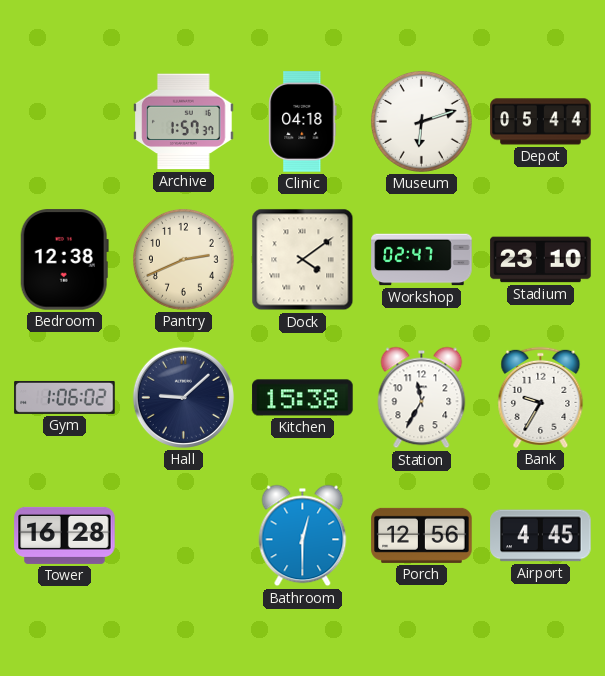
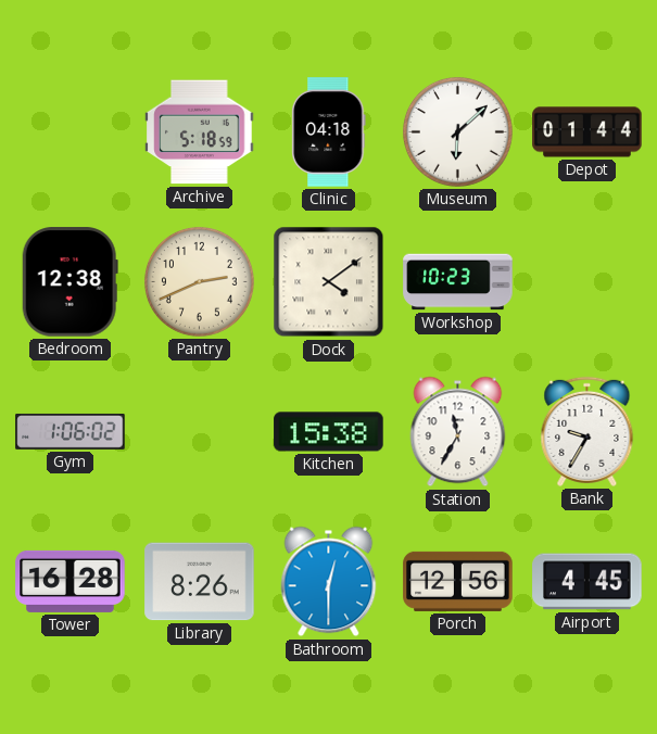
Archive: 1:57 -> 5:18 (200, 132)
Museum: 6:12 -> 6:08 (457, 131)
Depot: 05:44 -> 01:44 (587, 132)
Workshop: 02:47 -> 10:23 (458, 282)
Stadium: 23:10 -> none (541, 260)
Hall: 9:08 -> none (183, 397)
Library: none -> 8:26 (200, 582)
